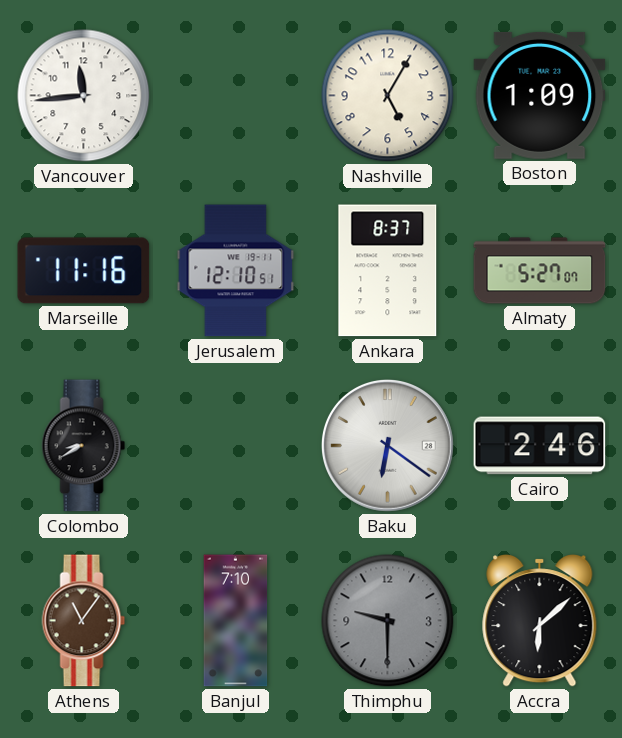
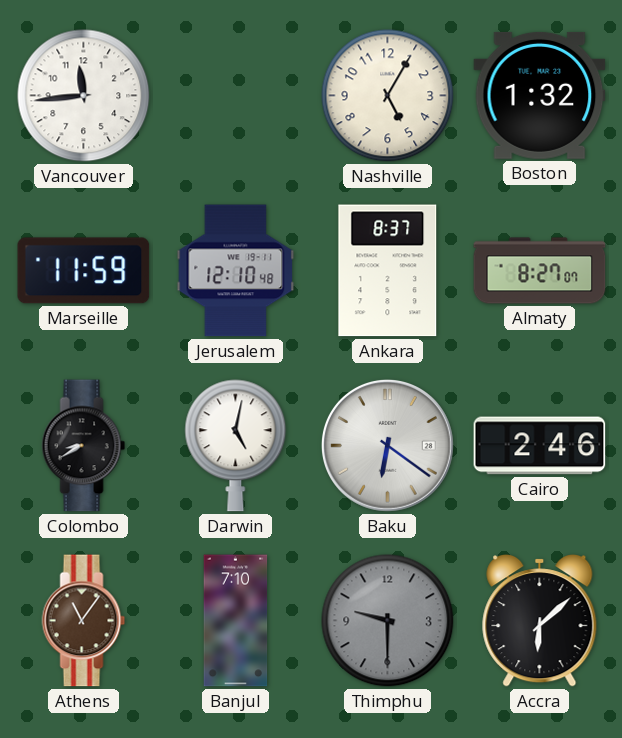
Boston: 1:09 -> 1:32 (540, 95)
Marseille: 11:16 -> 11:59 (84, 271)
Jerusalem: 12:10:51 -> 12:10:48 (236, 271)
Almaty: 5:27 -> 8:27 (540, 271)
Darwin: none -> 5:02 (236, 446)
